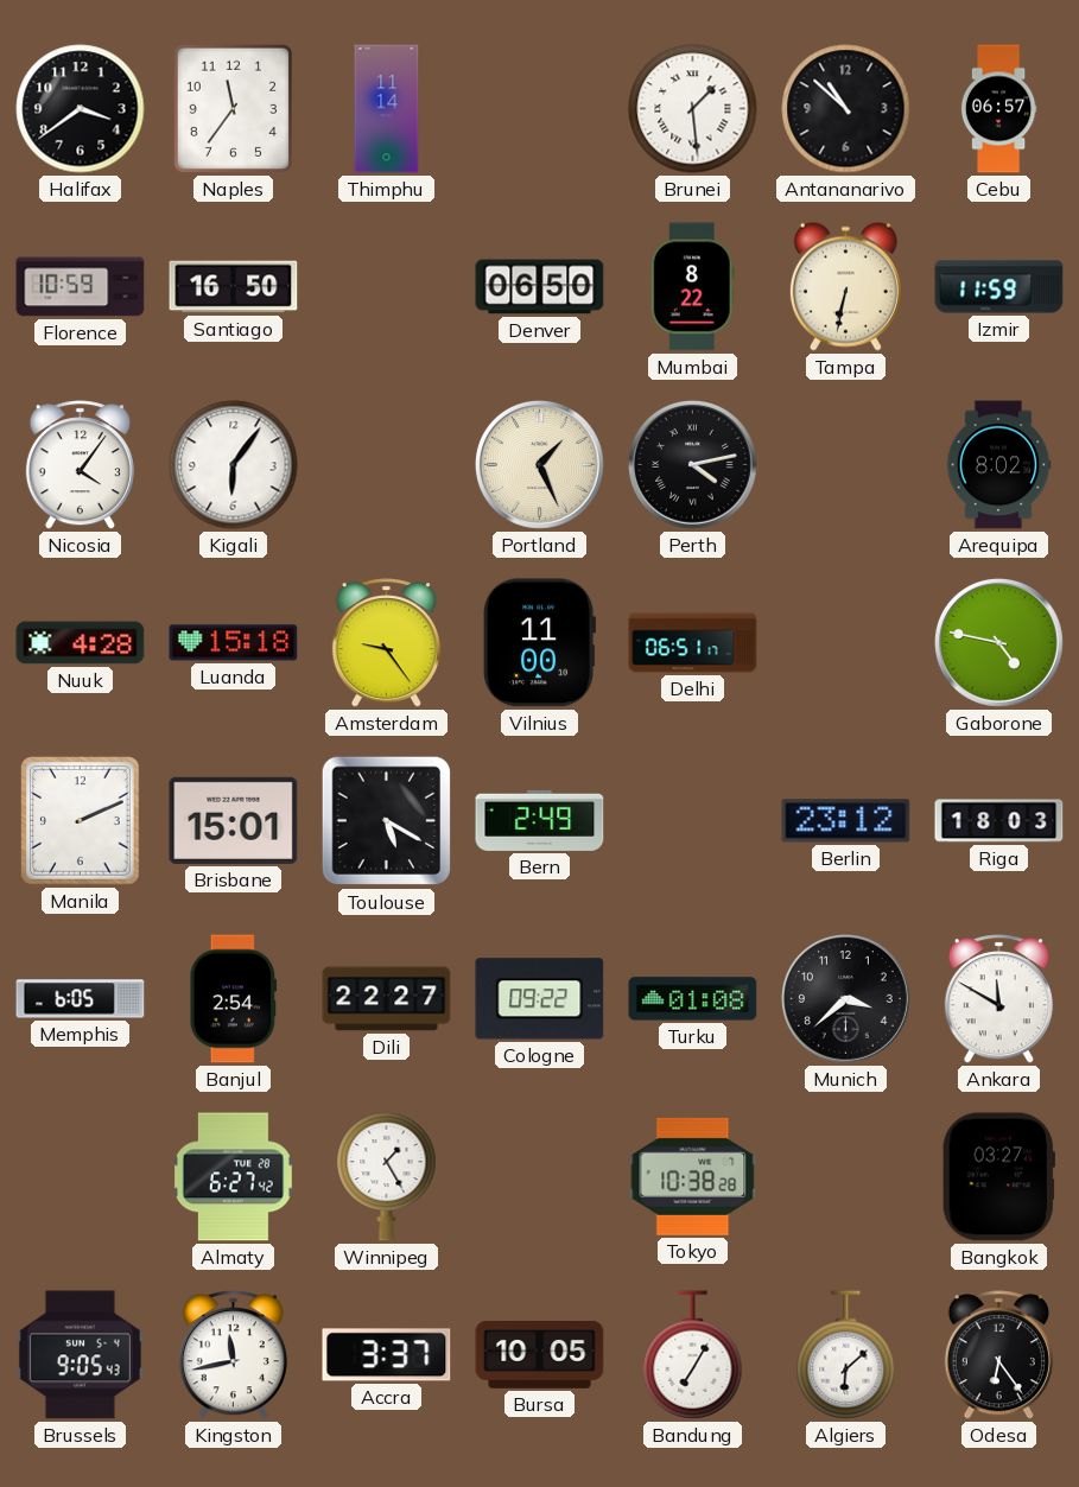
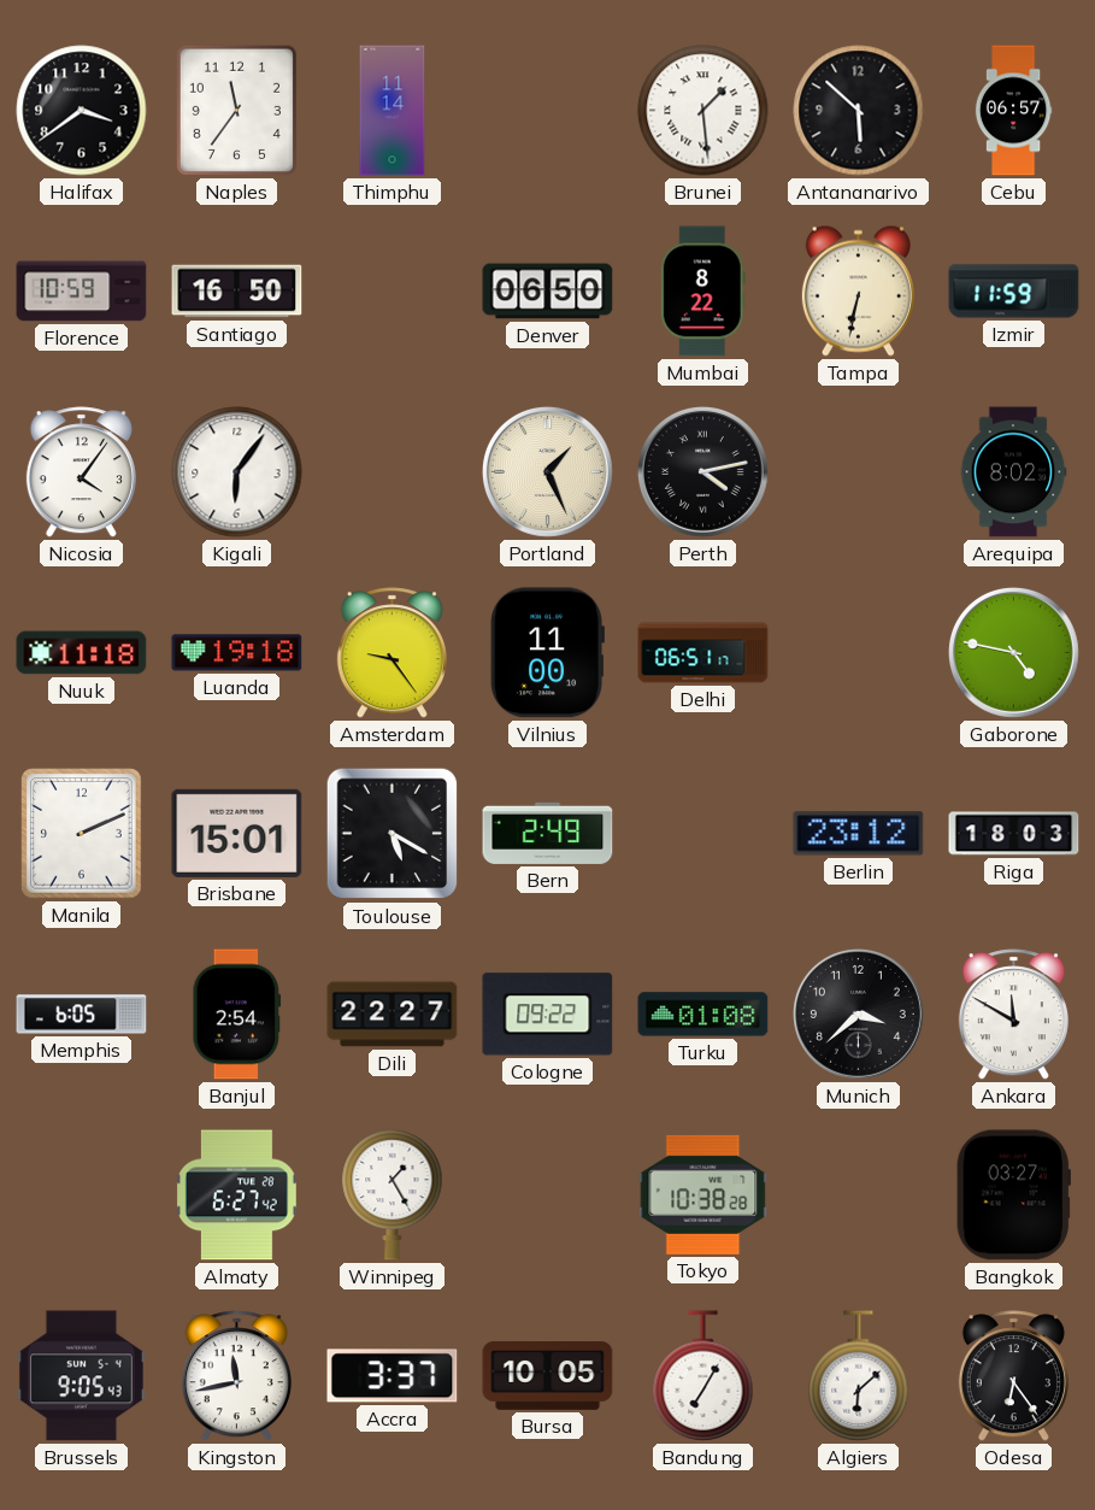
Antananarivo: 10:52 -> 5:52 (859, 111)
Nuuk: 4:28 -> 11:18 (82, 653)
Luanda: 15:18 -> 19:18 (237, 653)
